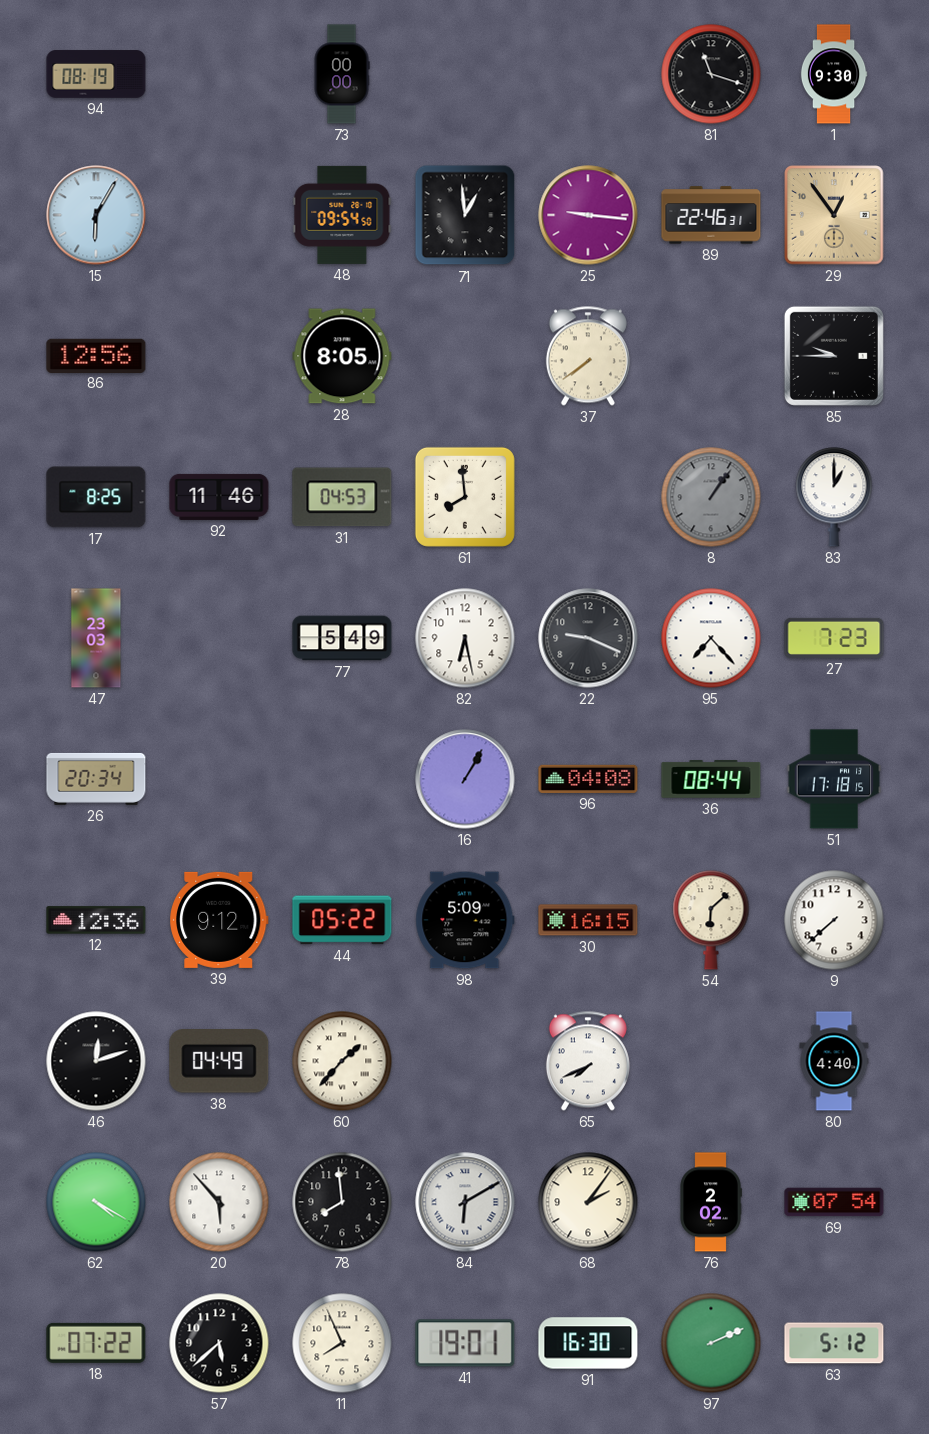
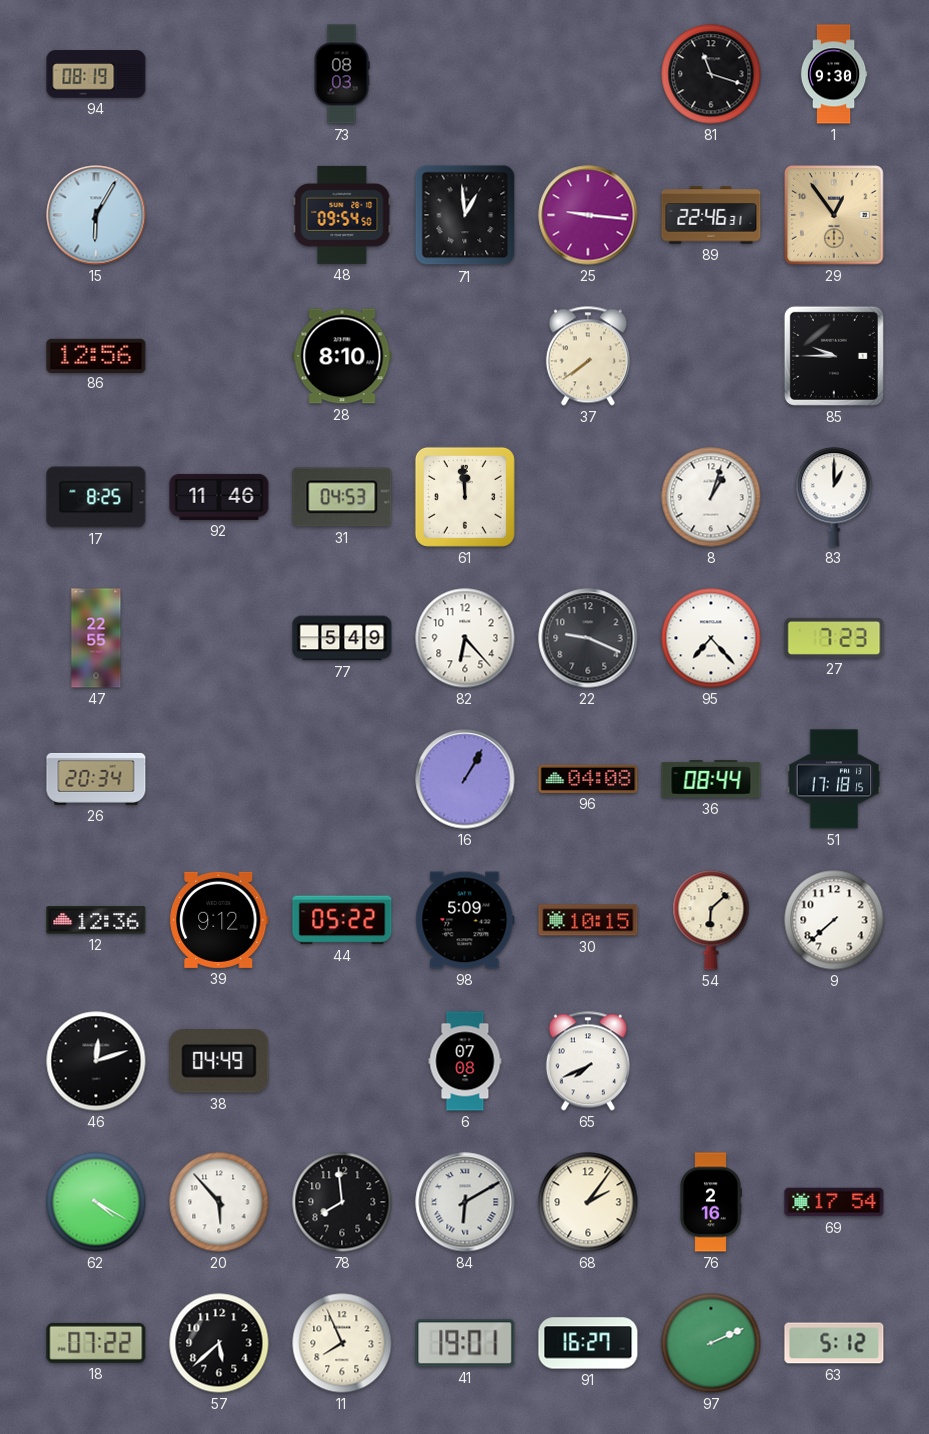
73: 00:00 -> 08:03 (342, 74)
28: 8:05 -> 8:10 (342, 356)
61: 7:59 -> 11:59 (465, 497)
8: 1:06 -> 1:03 (711, 497)
8 dial: grey -> white (711, 497)
47: 23:03 -> 22:55 (96, 638)
82: 6:28 -> 6:23 (465, 638)
30: 16:15 -> 10:15 (588, 920)
60: 1:37 -> none (342, 1061)
6: none -> 07:08 (465, 1061)
80: 4:40 -> none (834, 1061)
76: 2:02 -> 2:16 (711, 1202)
69: 07:54 -> 17:54 (834, 1202)
91: 16:30 -> 16:27 (588, 1343)
